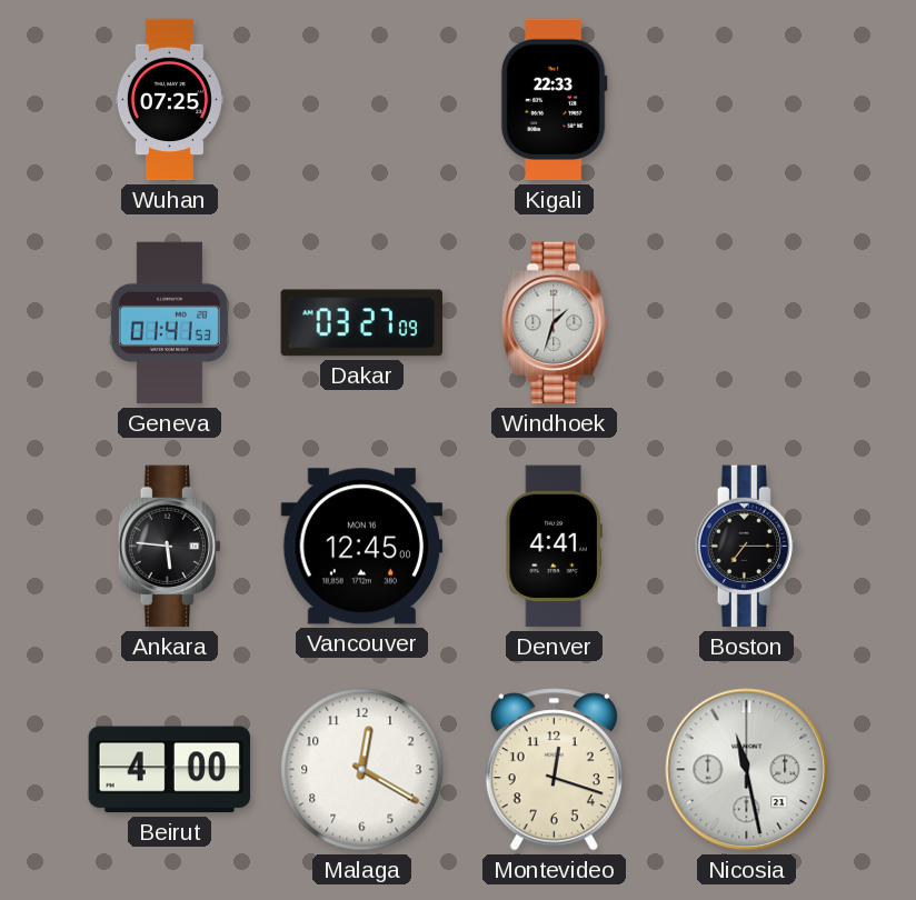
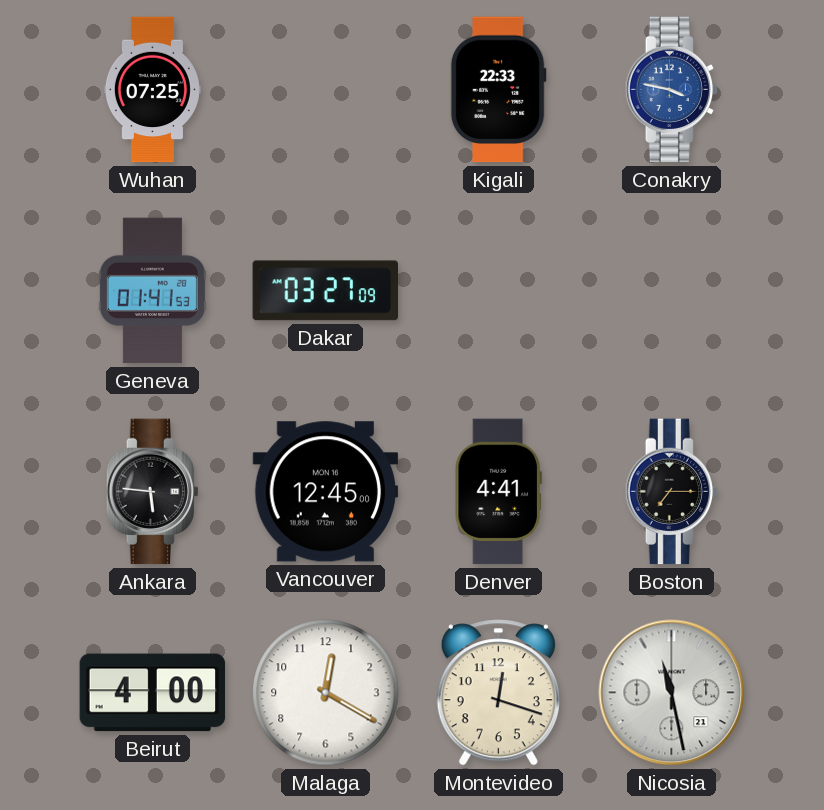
Conakry: none -> 3:47 (671, 90)
Windhoek: 1:33 -> none (555, 323)
